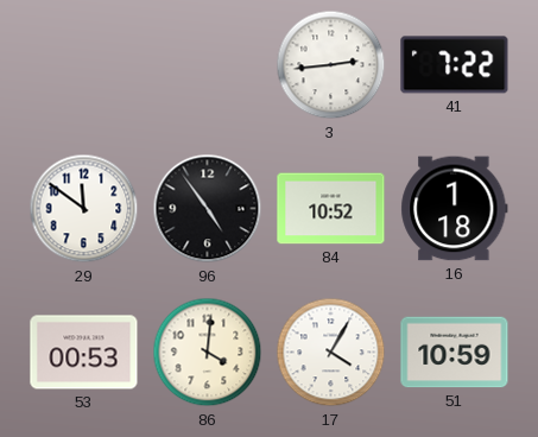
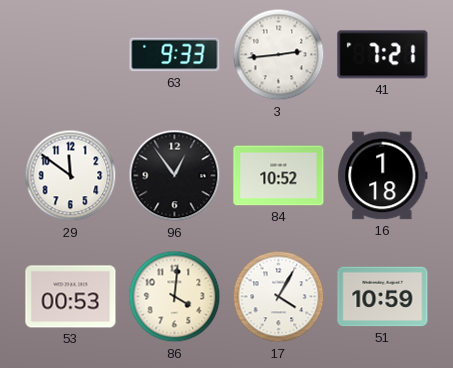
63: none -> 9:33 (175, 55)
41: 7:22 -> 7:21 (383, 55)
96: 4:54 -> 12:54 (175, 176)
